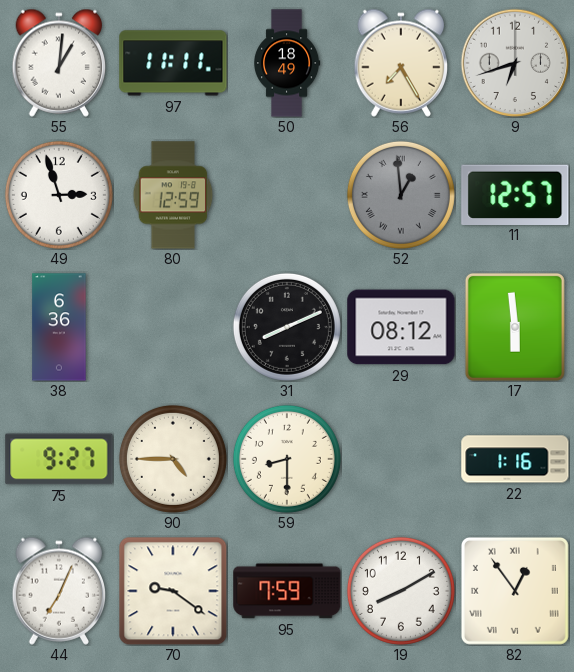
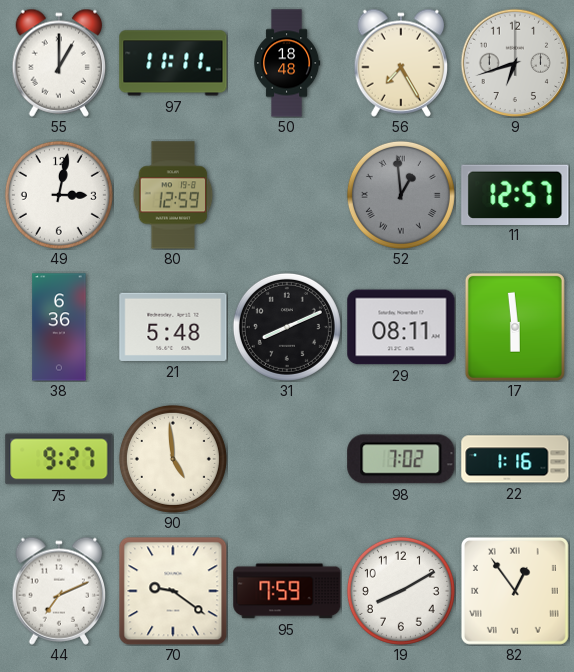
55: 1:01 -> 1:00 (59, 63)
50: 18:49 -> 18:48 (287, 63)
49: 2:57 -> 3:02 (59, 195)
21: none -> 5:48 (173, 327)
29: 08:12 -> 08:11 (401, 327)
90: 4:45 -> 4:59 (173, 459)
59: 8:30 -> none (287, 459)
98: none -> 7:02 (401, 459)
44: 7:04 -> 7:11 (59, 591)
